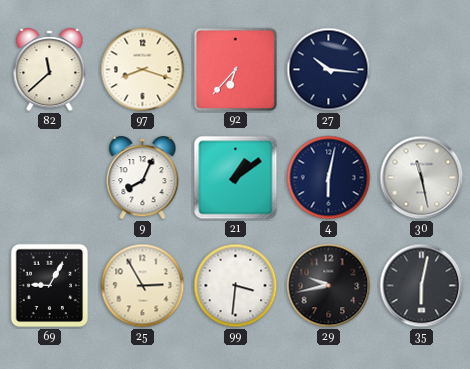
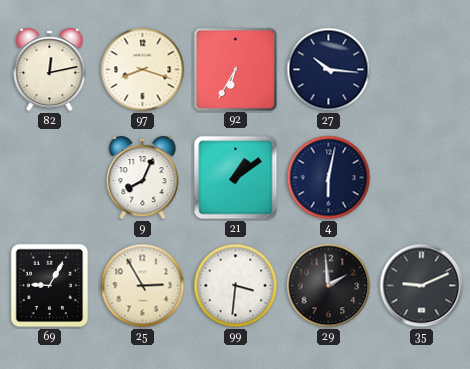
82: 11:38 -> 12:13 (50, 71)
92: 6:37 -> 6:35 (235, 69)
30: 11:28 -> none (422, 178)
29: 9:43 -> 1:59 (329, 286)
35: 6:02 -> 9:11 (422, 286)
